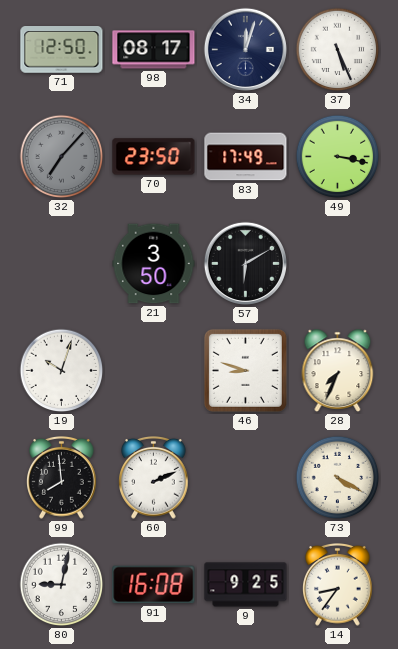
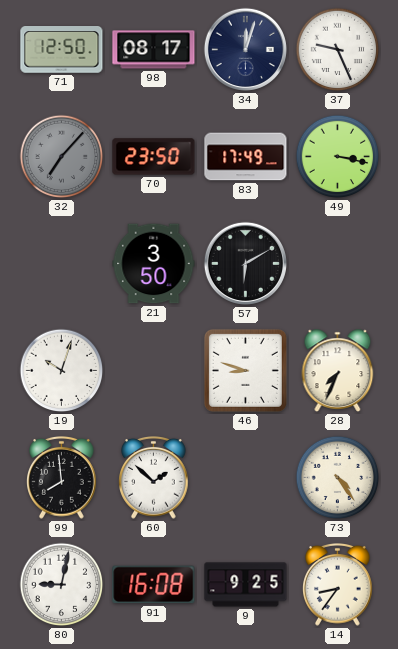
37: 5:26 -> 9:26 (338, 50)
60: 2:11 -> 1:52 (154, 478)
73: 4:20 -> 4:24 (338, 478)
